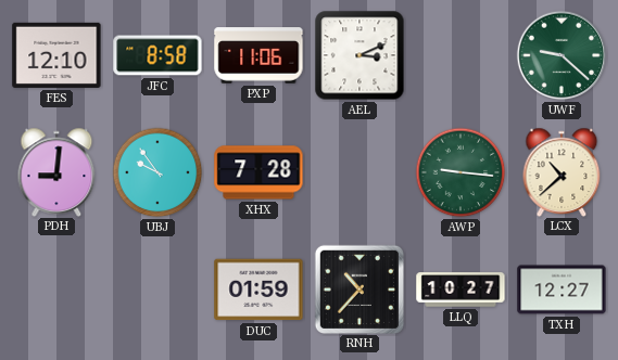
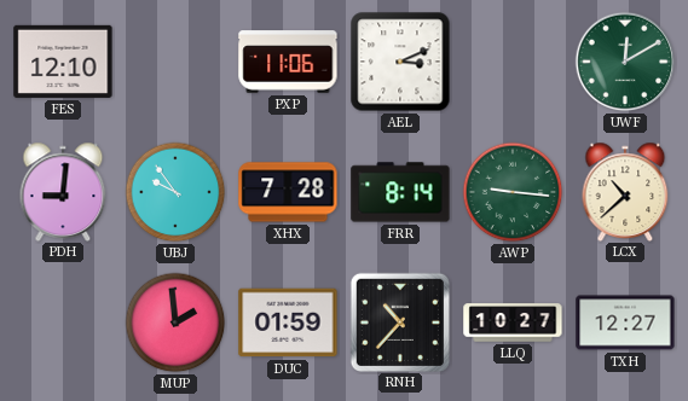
JFC: 8:58 -> none (157, 55)
UWF: 9:22 -> 12:10 (625, 62)
FRR: none -> 8:14 (400, 192)
MUP: none -> 1:59 (175, 322)
